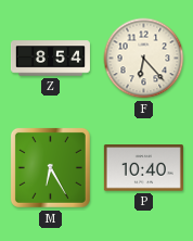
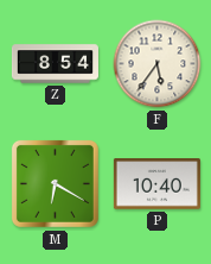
F: 6:23 -> 5:36 (158, 64)
M: 6:25 -> 6:20 (55, 183)
